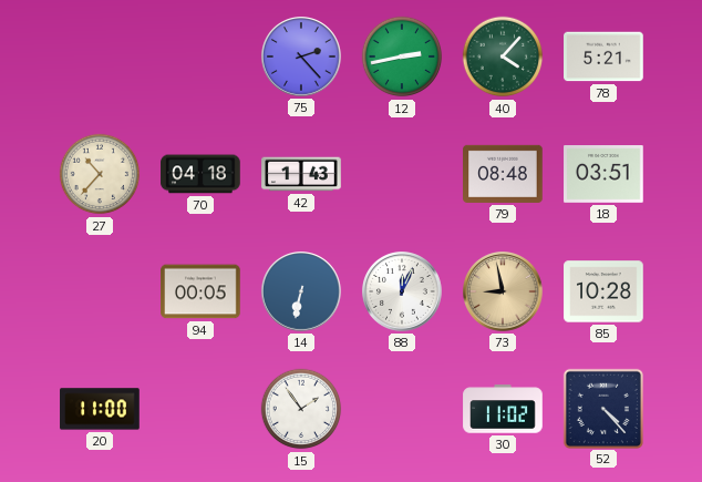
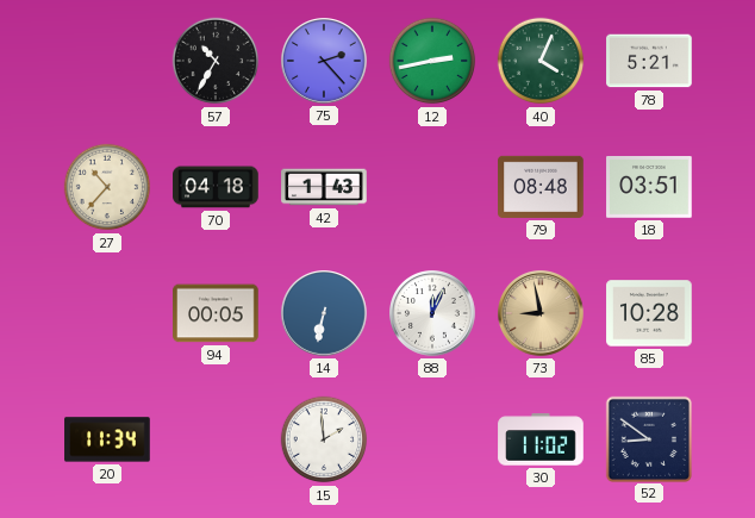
57: none -> 10:35 (216, 61)
40: 4:07 -> 4:04 (541, 61)
20: 11:00 -> 11:34 (107, 439)
15: 1:54 -> 1:59 (324, 439)
52: 4:23 -> 8:51 (648, 438)
